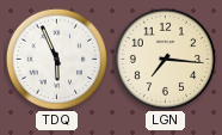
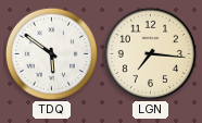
TDQ: 5:56 -> 5:51 (51, 53)
